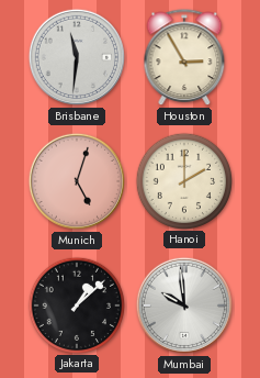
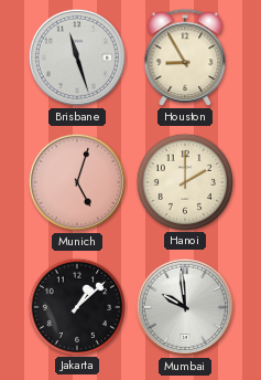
Brisbane: 11:31 -> 11:27 (77, 57)
Houston: 2:55 -> 8:55 (185, 59)
